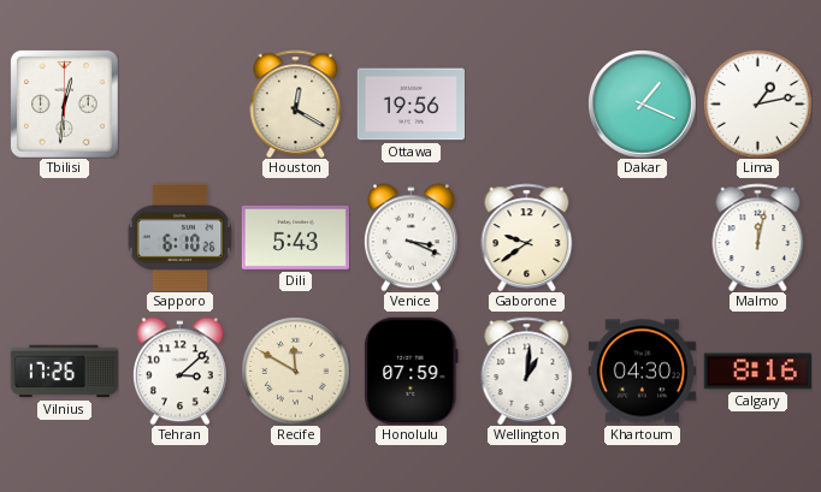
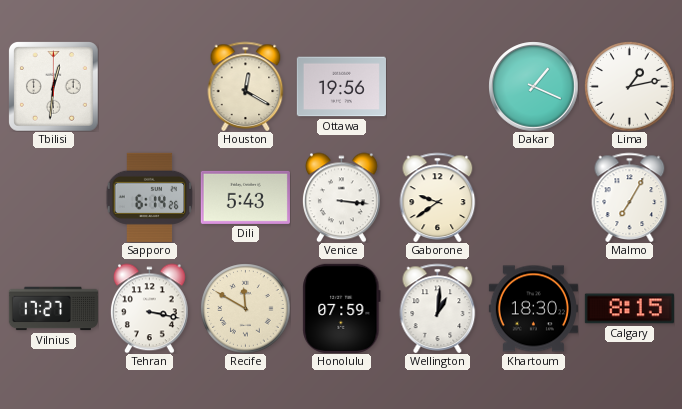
Sapporo: 6:10 -> 6:14 (150, 197)
Venice: 3:19 -> 3:16 (341, 197)
Malmo: 12:02 -> 7:05 (630, 197)
Vilnius: 17:26 -> 17:27 (53, 309)
Tehran: 3:08 -> 3:17 (149, 308)
Khartoum: 04:30 -> 18:30 (533, 309)
Calgary: 8:16 -> 8:15 (629, 309)
